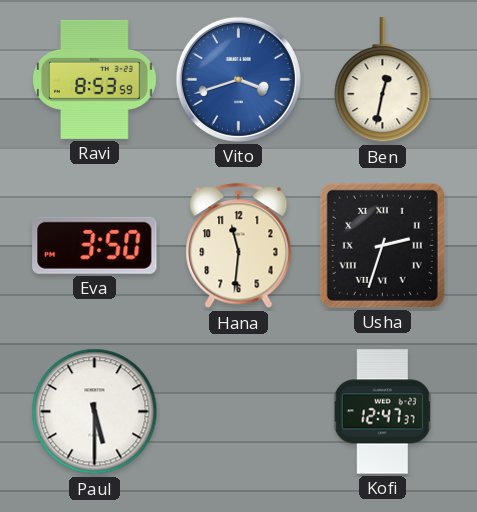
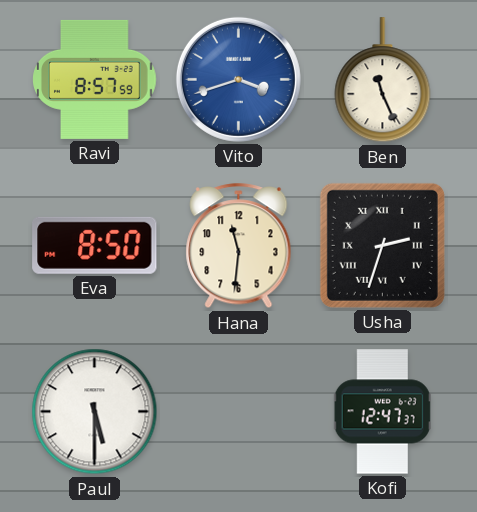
Ravi: 8:53 -> 8:57 (95, 79)
Ben: 12:32 -> 11:26 (383, 80)
Eva: 3:50 -> 8:50 (95, 245)
